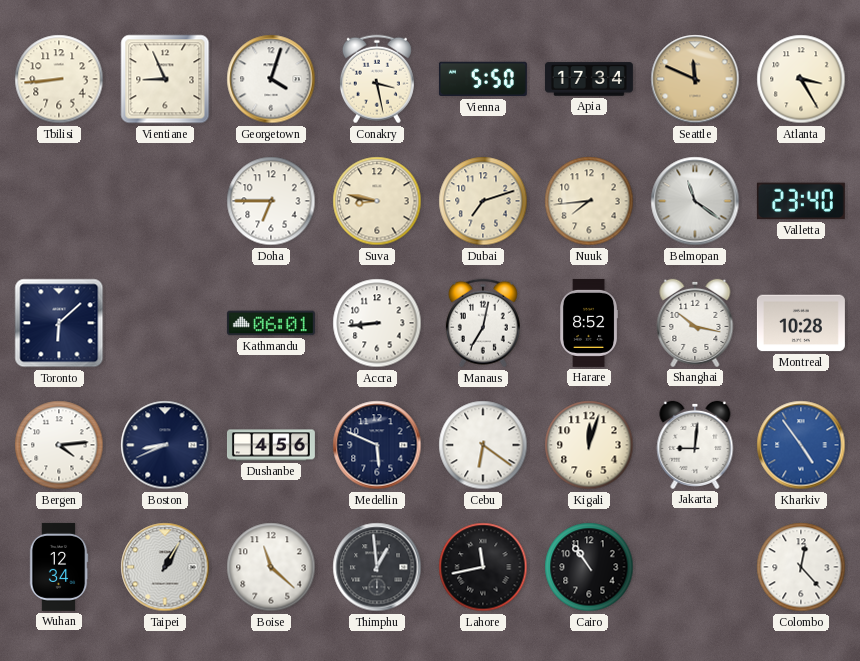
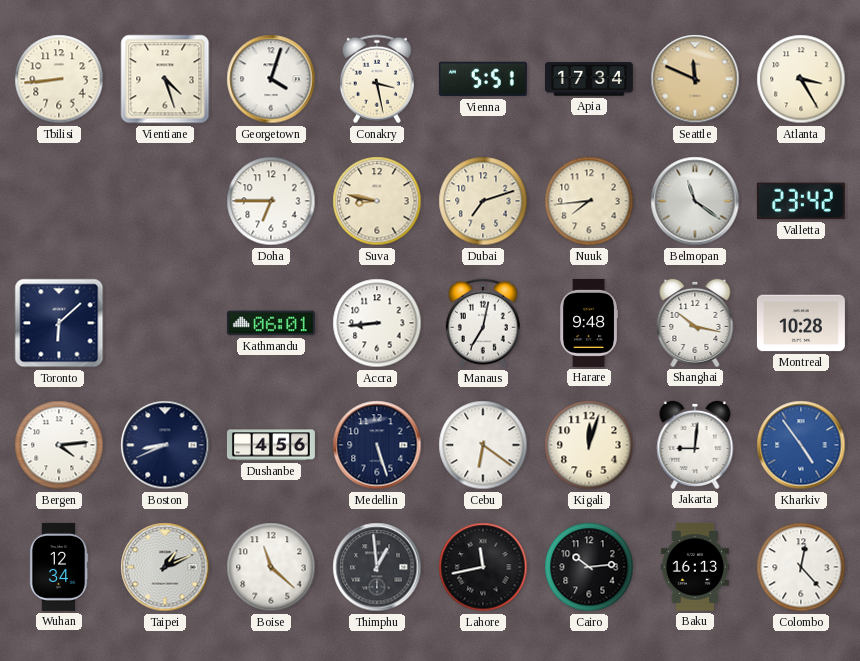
Vientiane: 8:56 -> 4:27 (165, 79)
Vienna: 5:50 -> 5:51 (483, 79)
Valletta: 23:40 -> 23:42 (801, 201)
Harare: 8:52 -> 9:48 (590, 323)
Medellin: 5:49 -> 5:27 (377, 445)
Taipei: 1:05 -> 1:11 (165, 567)
Cairo: 10:54 -> 10:14 (589, 567)
Baku: none -> 16:13 (695, 567)
